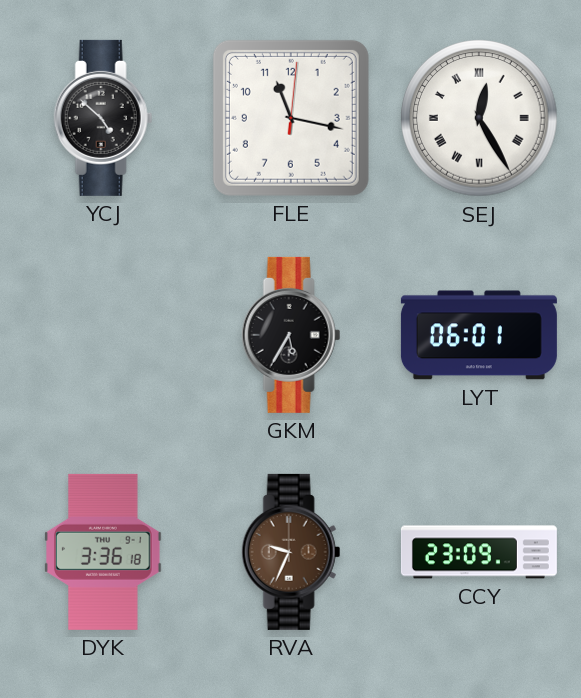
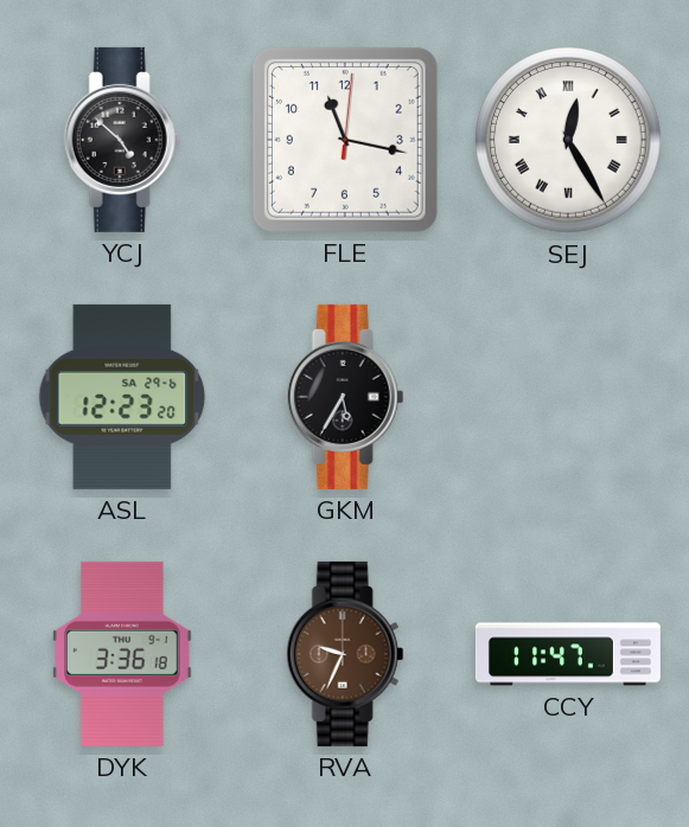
ASL: none -> 12:23 (122, 397)
LYT: 06:01 -> none (479, 335)
CCY: 23:09 -> 11:47 (568, 654)
